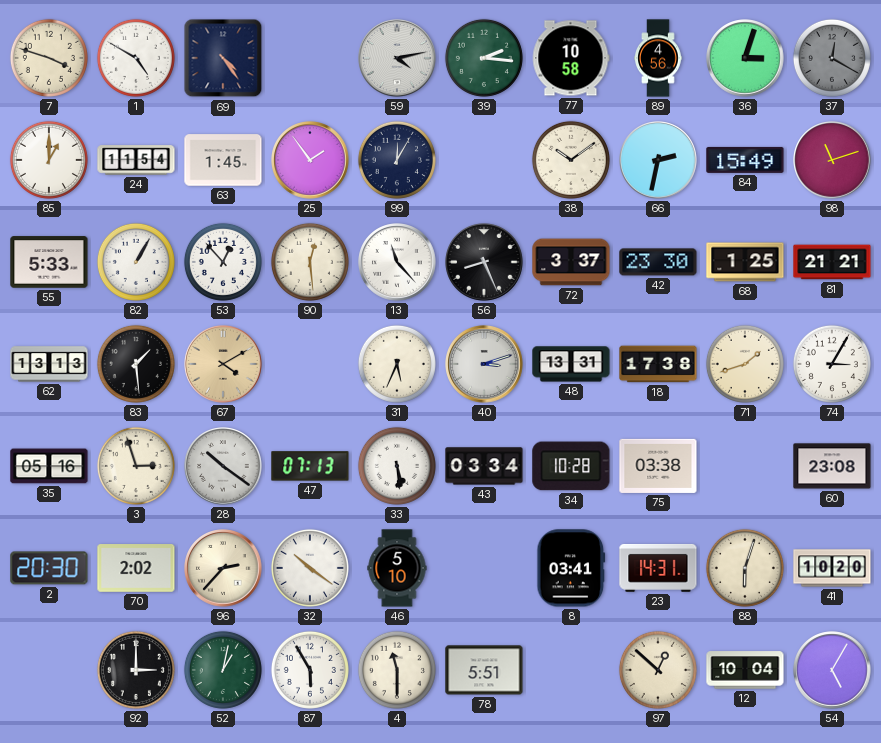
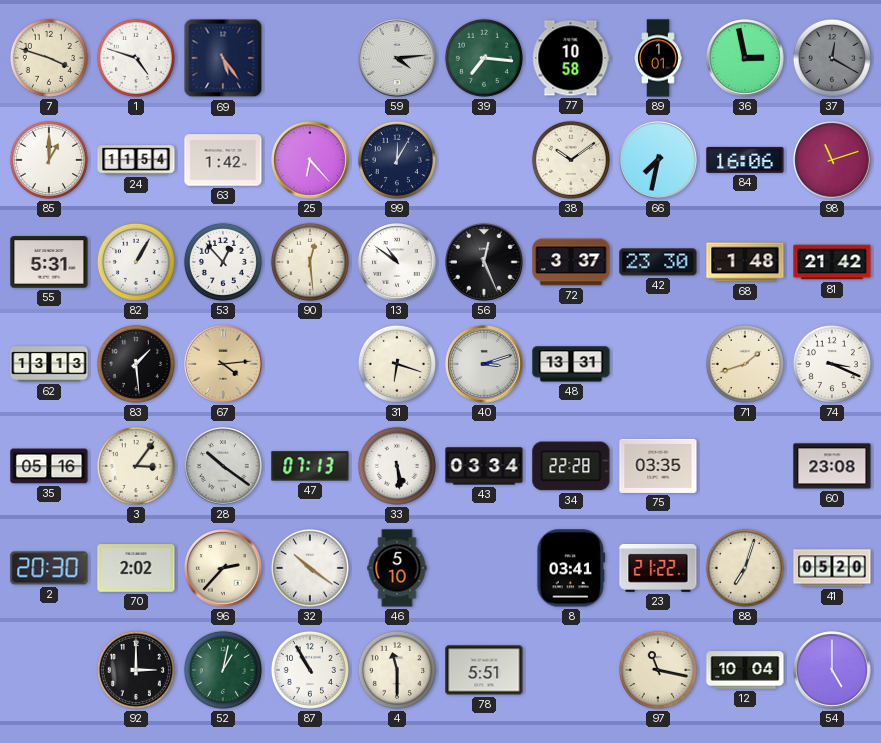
1: 4:50 -> 4:48 (136, 58)
69: 4:24 -> 5:24 (223, 58)
59: 4:13 -> 4:14 (397, 58)
39: 2:16 -> 7:16 (484, 58)
89: 4:56 -> 1:01 (658, 58)
36: 3:03 -> 2:58 (745, 58)
63: 1:45 -> 1:42 (223, 160)
25: 1:54 -> 6:23 (310, 160)
66: 2:32 -> 7:32 (658, 160)
84: 15:49 -> 16:06 (745, 160)
55: 5:33 -> 5:31 (49, 262)
13: 11:23 -> 10:51 (397, 262)
56: 8:26 -> 12:26 (484, 262)
68: 1:25 -> 1:48 (745, 262)
81: 21:21 -> 21:42 (832, 262)
67: 4:10 -> 4:14 (223, 364)
31: 5:34 -> 6:18 (397, 364)
18: 17:38 -> none (658, 364)
74: 3:05 -> 3:19 (832, 364)
3: 2:57 -> 3:06 (136, 466)
34: 10:28 -> 22:28 (571, 466)
75: 03:38 -> 03:35 (658, 466)
23: 14:31 -> 21:22 (658, 568)
88: 6:03 -> 7:03 (745, 568)
41: 10:20 -> 05:20 (832, 568)
87: 5:55 -> 10:55 (310, 670)
97: 12:52 -> 11:17 (658, 670)
54: 5:05 -> 5:00 (832, 670)
